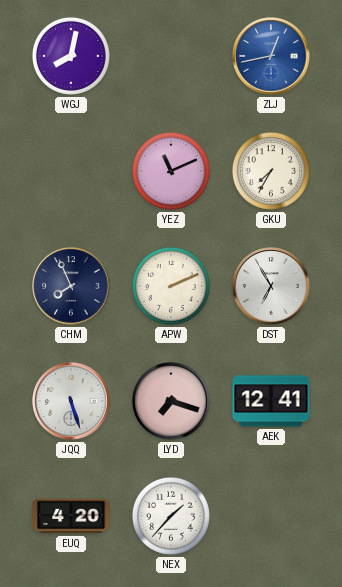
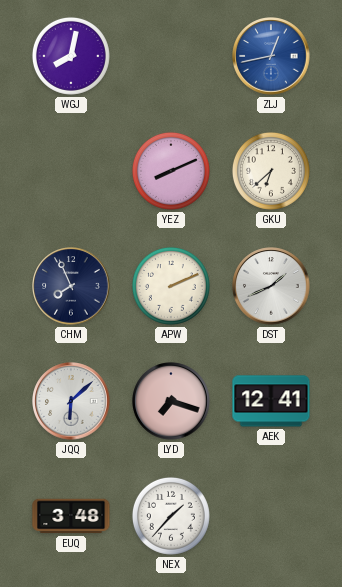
YEZ: 11:11 -> 8:11 (171, 171)
GKU: 7:35 -> 6:38 (271, 171)
DST: 6:55 -> 1:41 (271, 286)
JQQ: 5:27 -> 6:08 (71, 401)
EUQ: 4:20 -> 3:48 (71, 516)
